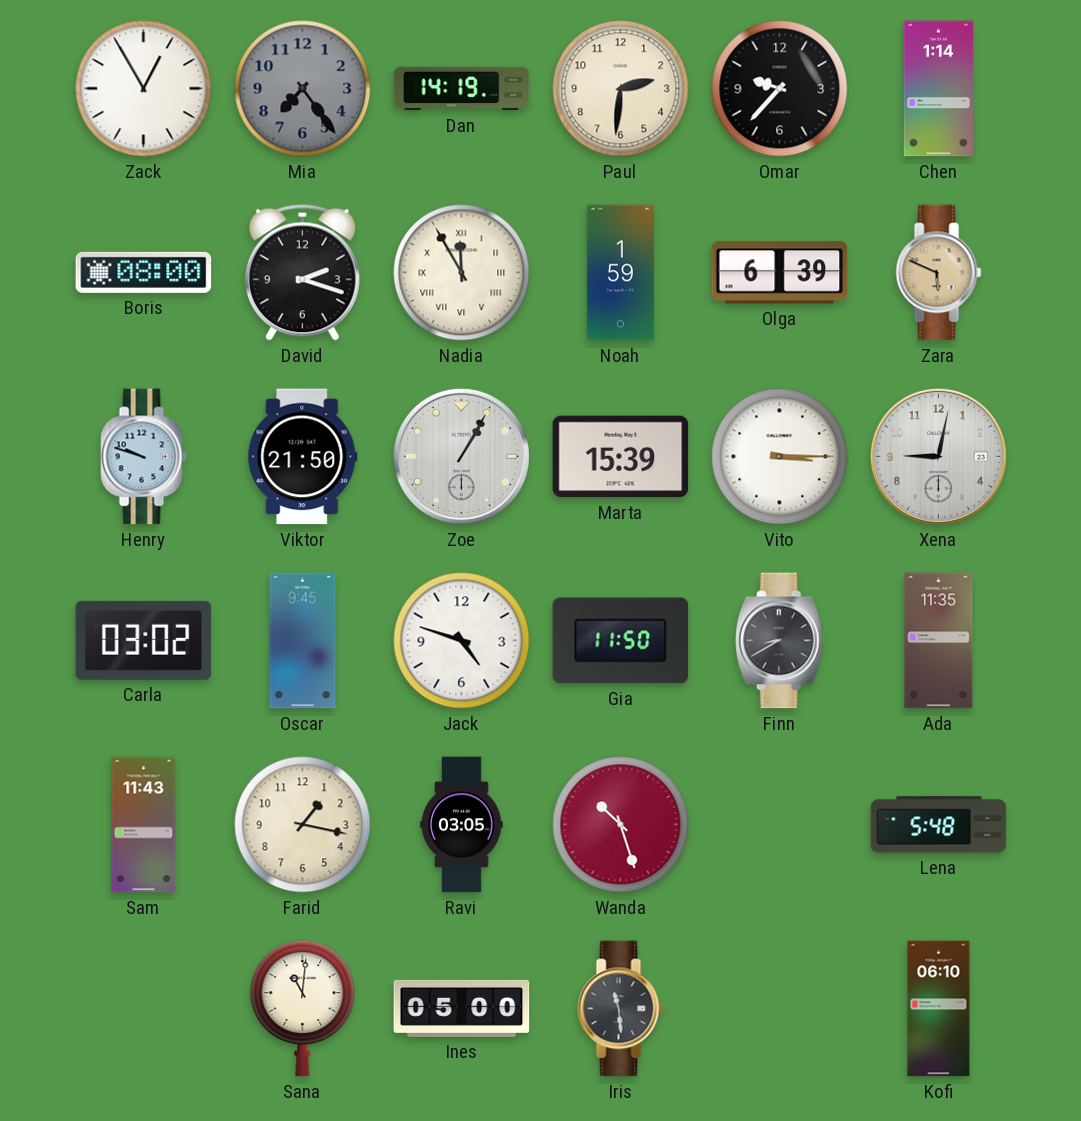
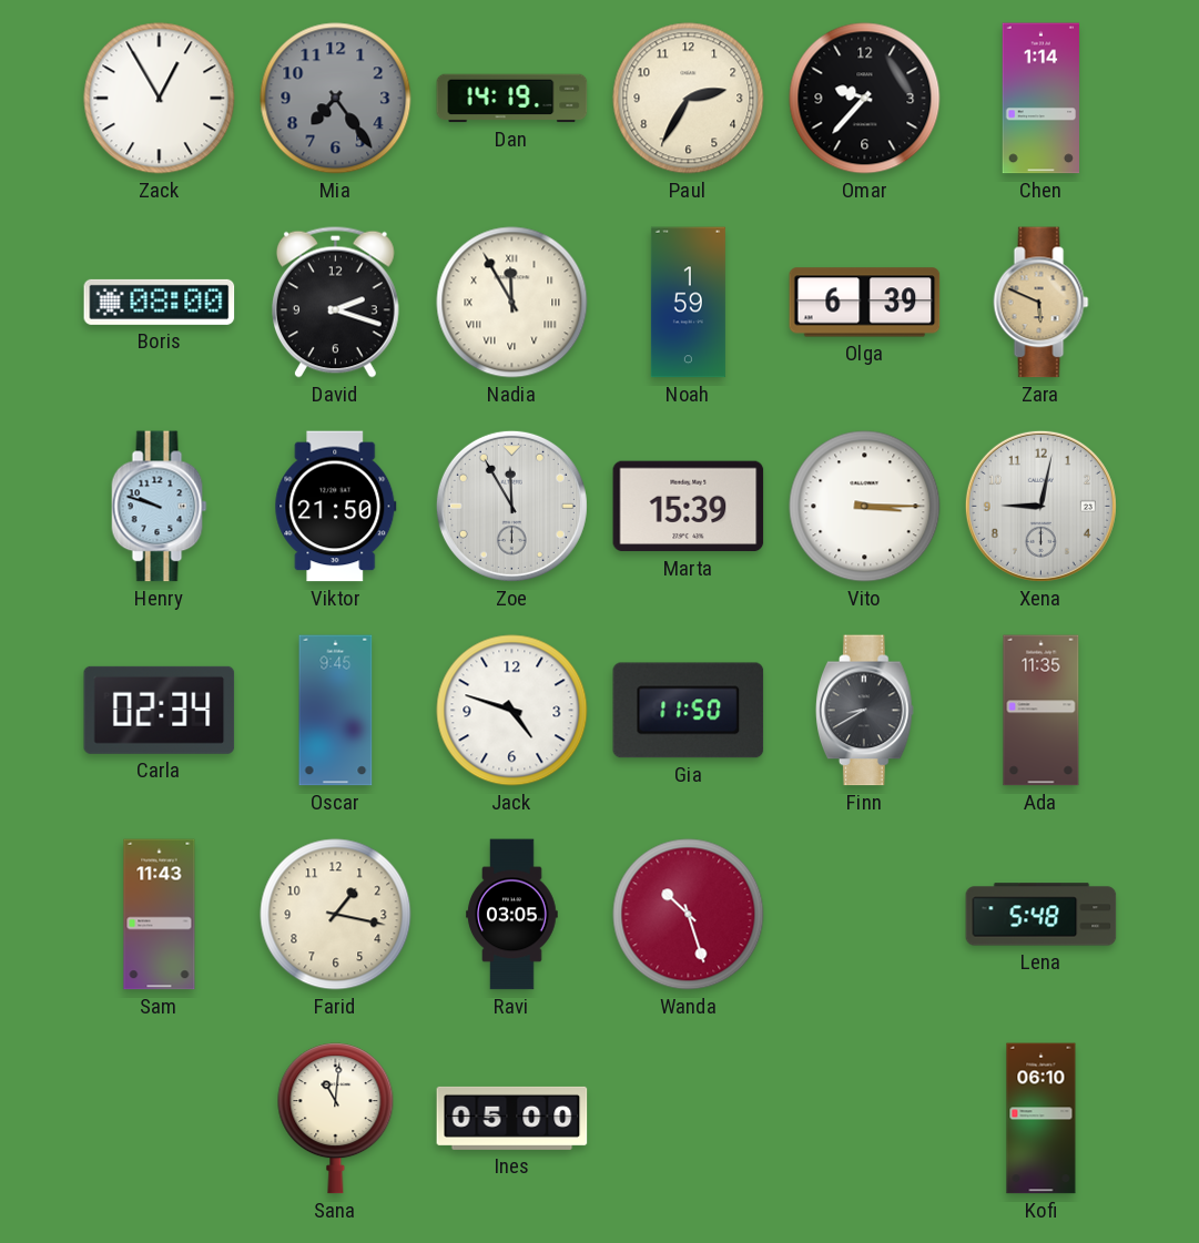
Paul: 2:31 -> 2:35 (689, 99)
Zoe: 1:05 -> 11:55 (511, 506)
Carla: 03:02 -> 02:34 (160, 710)
Iris: 11:29 -> none (621, 1009)
